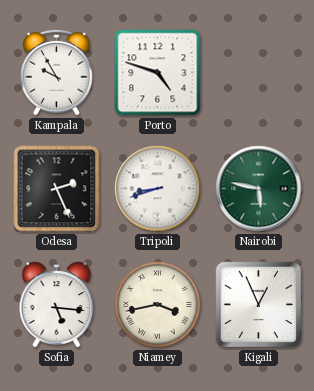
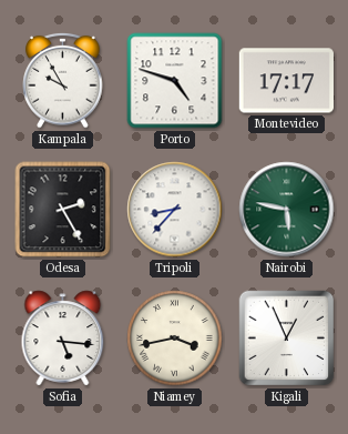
Montevideo: none -> 17:17 (286, 81)
Odesa: 2:26 -> 2:25 (63, 210)
Tripoli: 8:42 -> 8:37 (175, 210)
